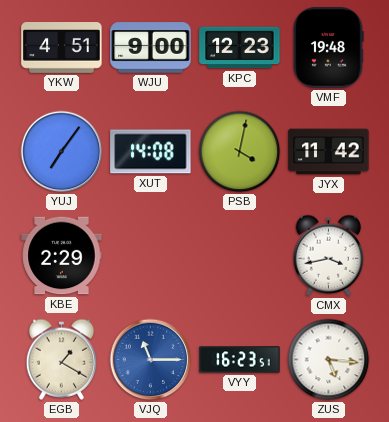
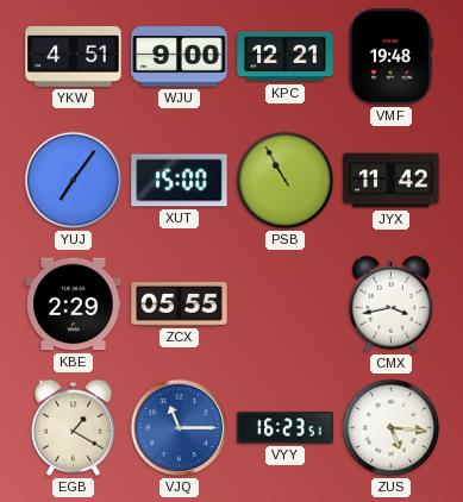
KPC: 12:23 -> 12:21 (286, 57)
XUT: 14:08 -> 15:00 (180, 181)
PSB: 4:02 -> 10:55 (286, 181)
ZCX: none -> 05:55 (180, 305)
